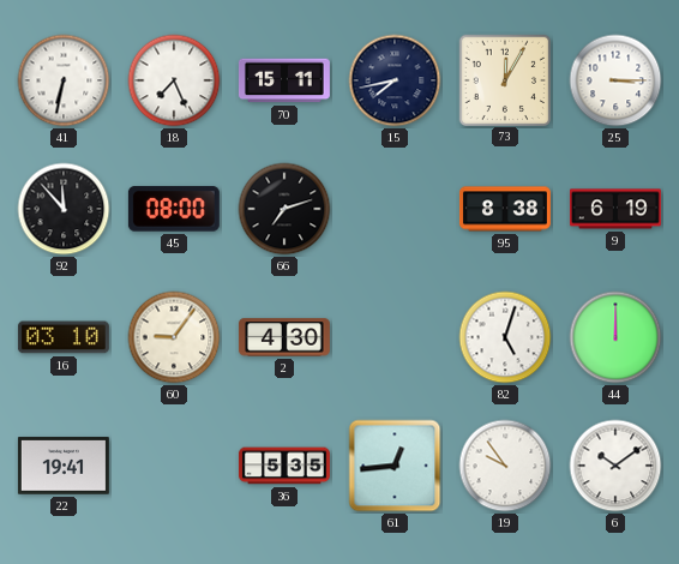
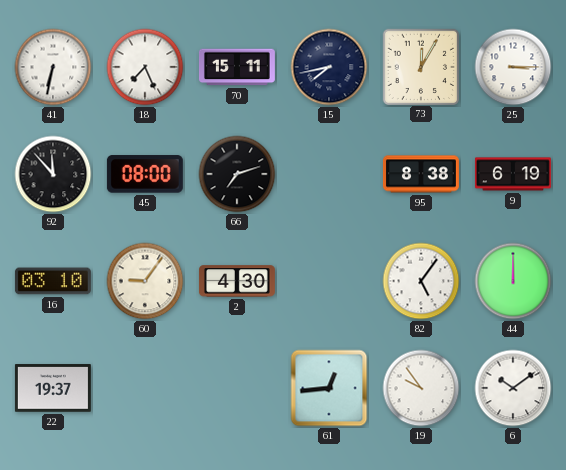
82: 5:03 -> 5:06 (421, 281)
22: 19:41 -> 19:37 (53, 388)
36: 5:35 -> none (284, 466)
